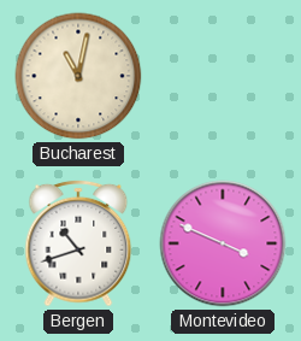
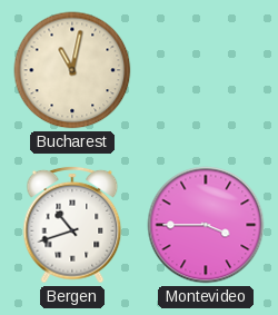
Montevideo: 3:49 -> 3:45 (206, 225)
